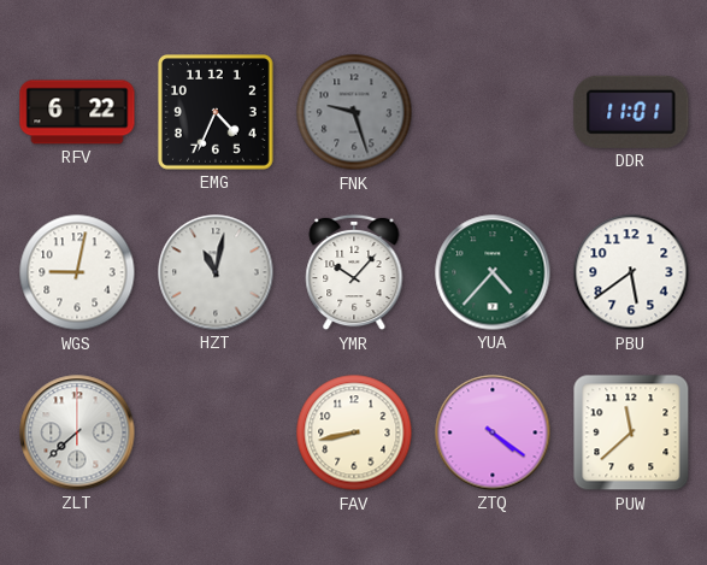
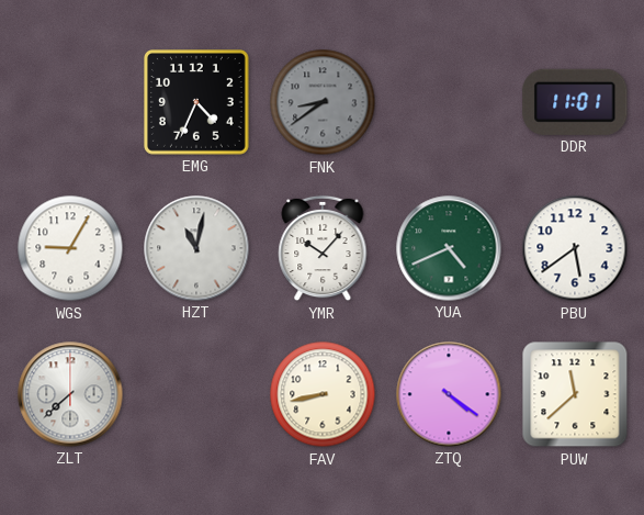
RFV: 6:22 -> none (77, 112)
FNK: 9:27 -> 8:39 (323, 102)
WGS: 9:02 -> 9:05 (70, 248)
YUA: 4:37 -> 4:41 (449, 248)
